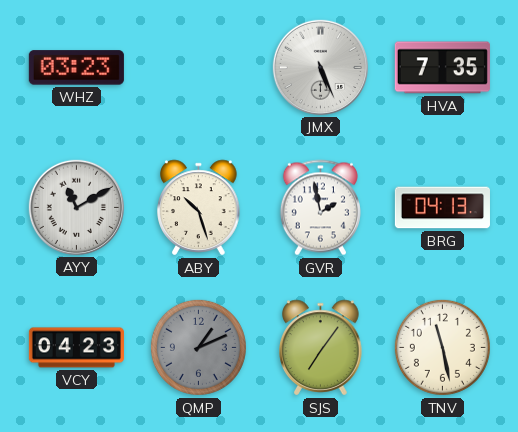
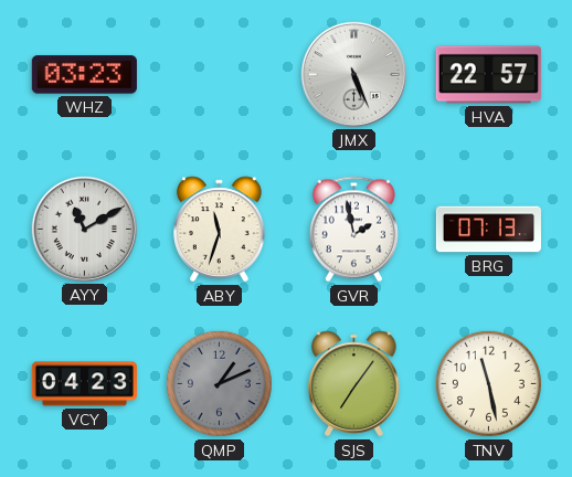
HVA: 7:35 -> 22:57 (488, 75)
ABY: 10:27 -> 11:33 (220, 230)
BRG: 04:13 -> 07:13 (488, 230)
